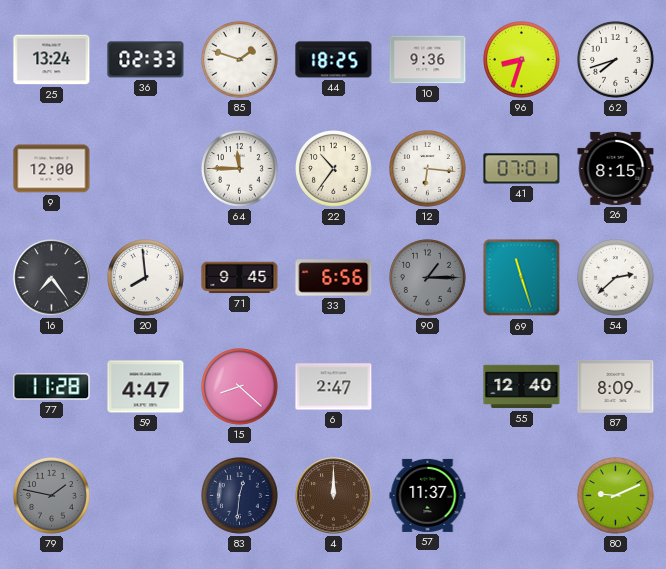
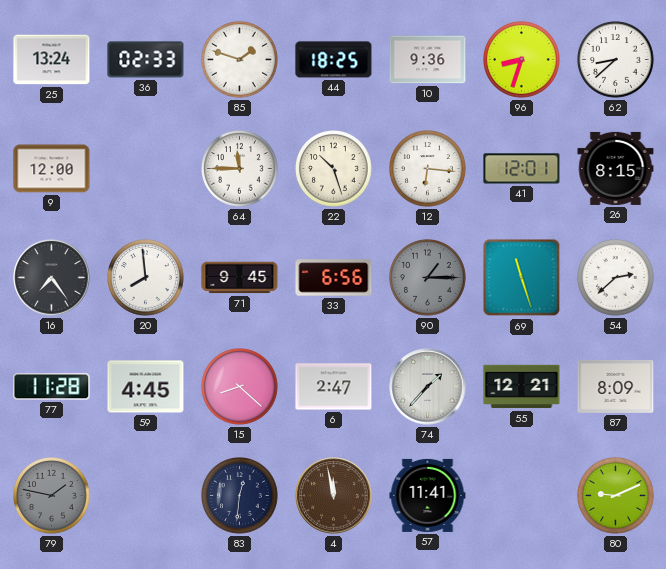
62: 7:42 -> 8:38 (616, 60)
22: 10:36 -> 10:27 (334, 169)
41: 07:01 -> 12:01 (522, 169)
59: 4:47 -> 4:45 (146, 387)
74: none -> 1:37 (428, 387)
55: 12:40 -> 12:21 (522, 387)
4: 12:00 -> 11:58 (334, 496)
57: 11:37 -> 11:41 (428, 495)
